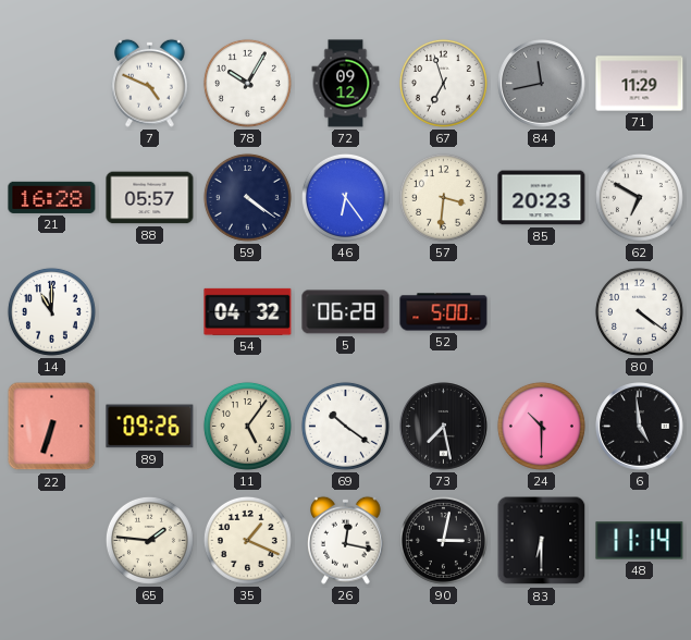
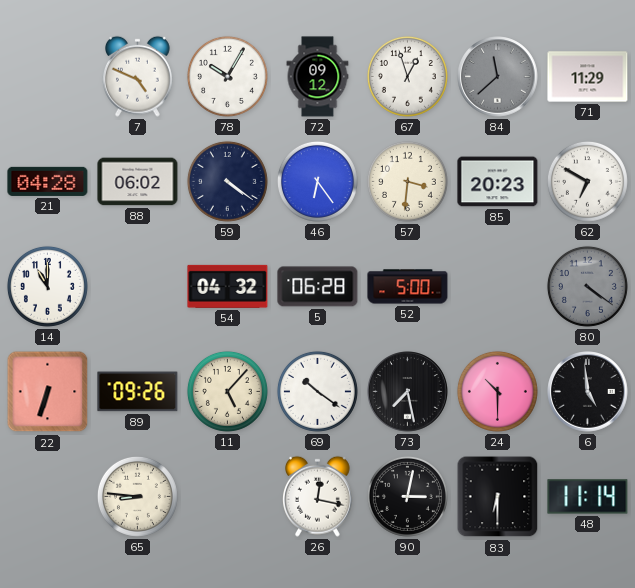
67: 6:57 -> 12:57 (407, 76)
84: 11:43 -> 11:38 (498, 77)
21: 16:28 -> 04:28 (48, 181)
88: 05:57 -> 06:02 (138, 182)
80 dial: white -> grey (587, 286)
11: 5:06 -> 5:07 (227, 391)
65: 1:46 -> 8:46 (137, 496)
35: 1:19 -> none (247, 540)
